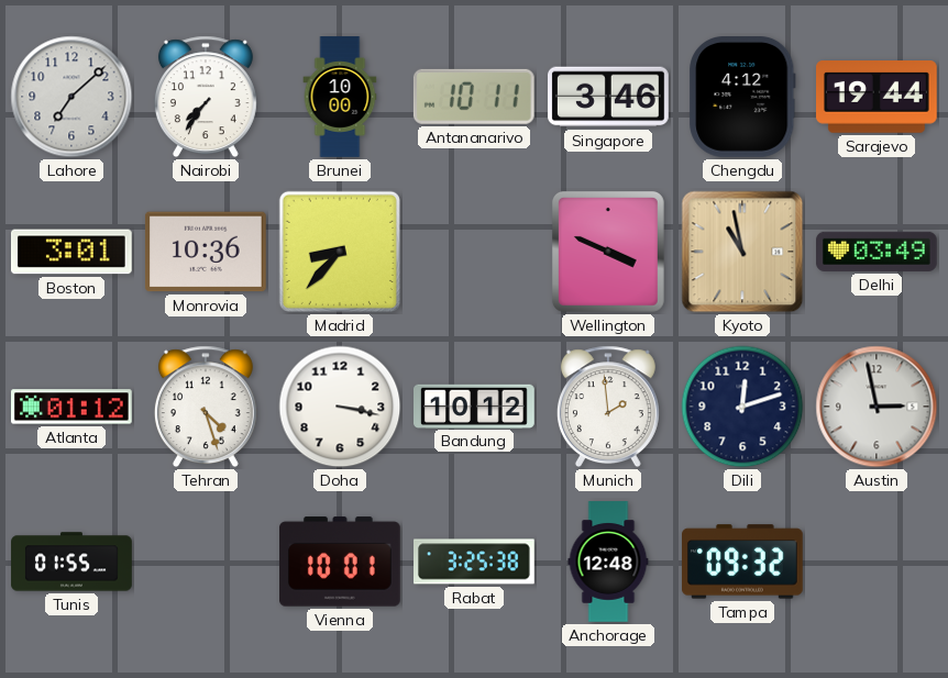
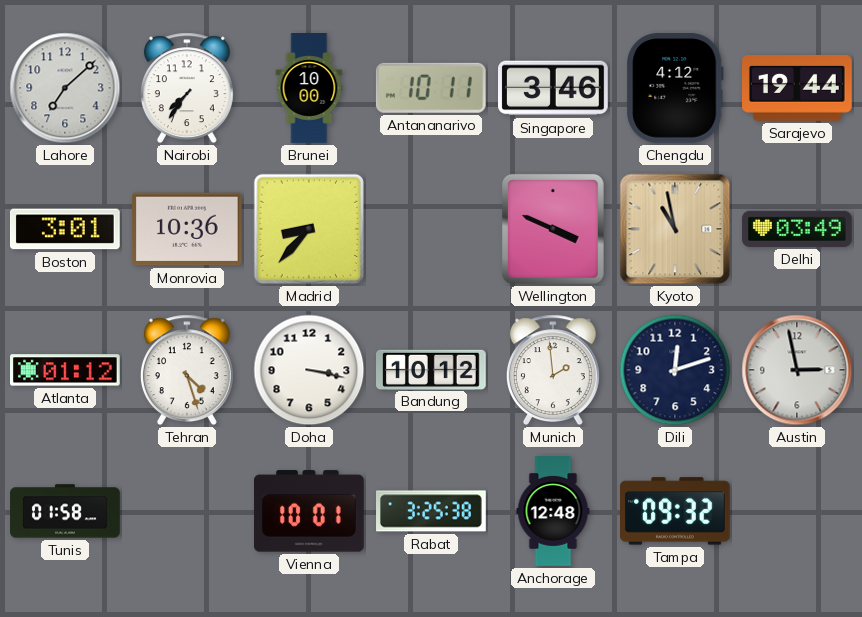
Tunis: 01:55 -> 01:58 (65, 511)
